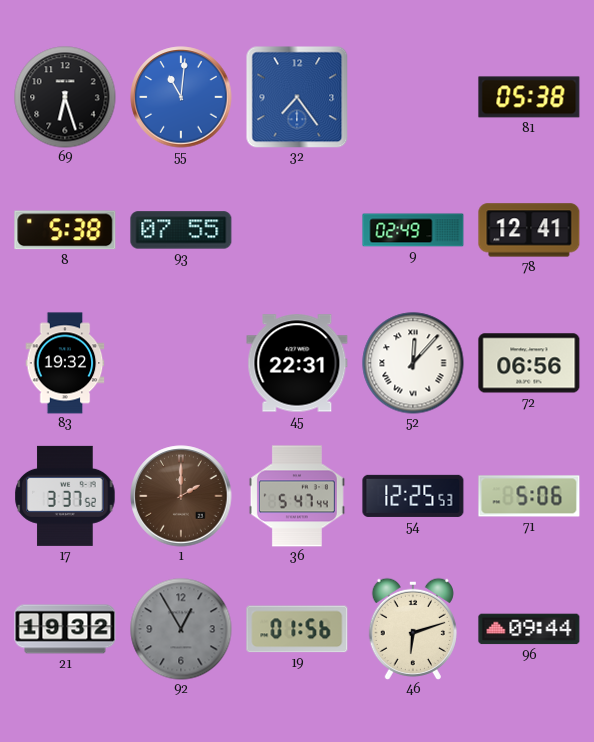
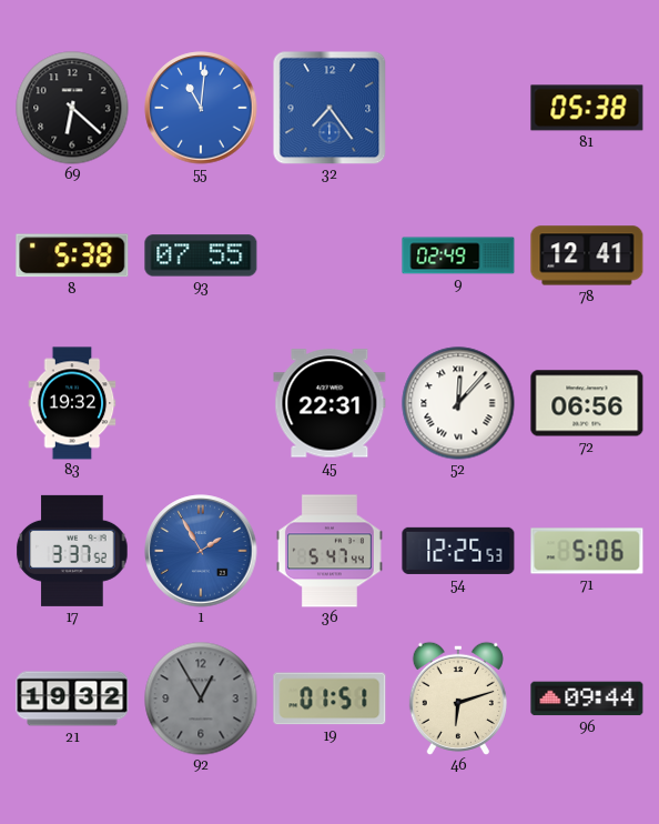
69: 6:27 -> 6:22 (72, 108)
1: 2:00 -> 1:55 (201, 551)
1 dial: brown -> blue (201, 551)
19: 01:56 -> 01:51 (329, 699)
